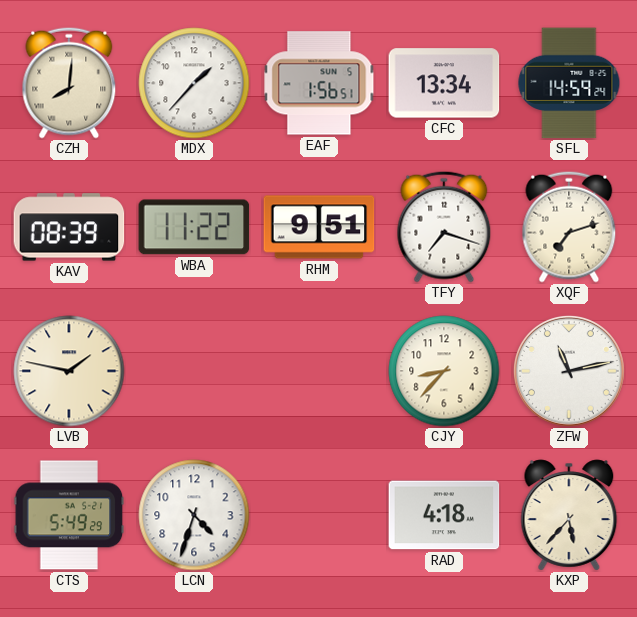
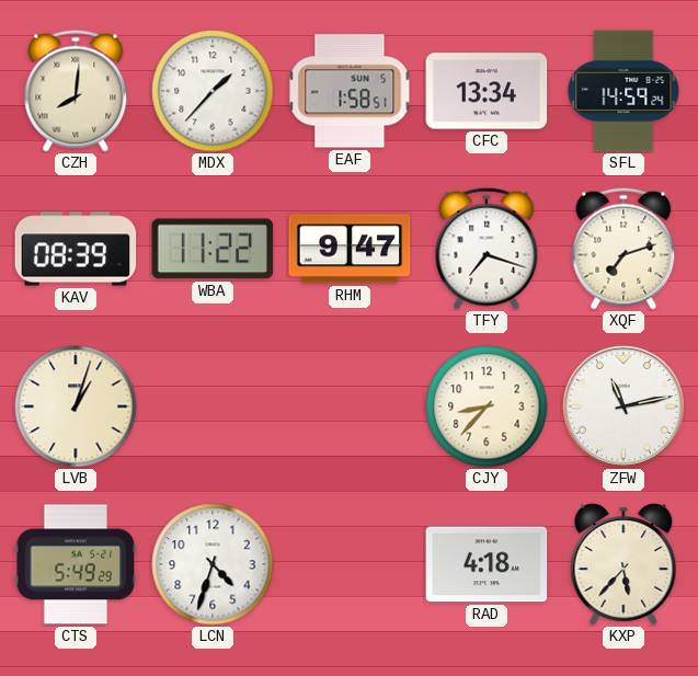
EAF: 1:56 -> 1:58 (350, 91)
RHM: 9:51 -> 9:47 (350, 249)
LVB: 1:47 -> 1:03 (76, 406)
